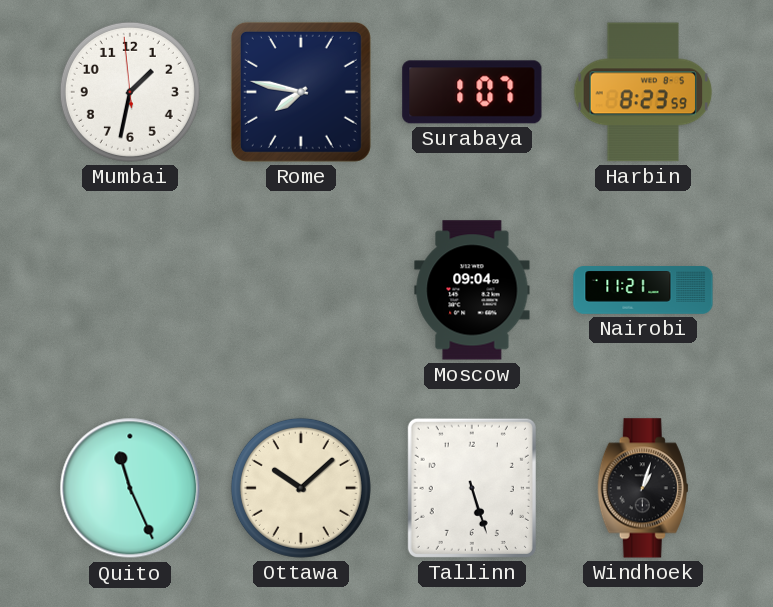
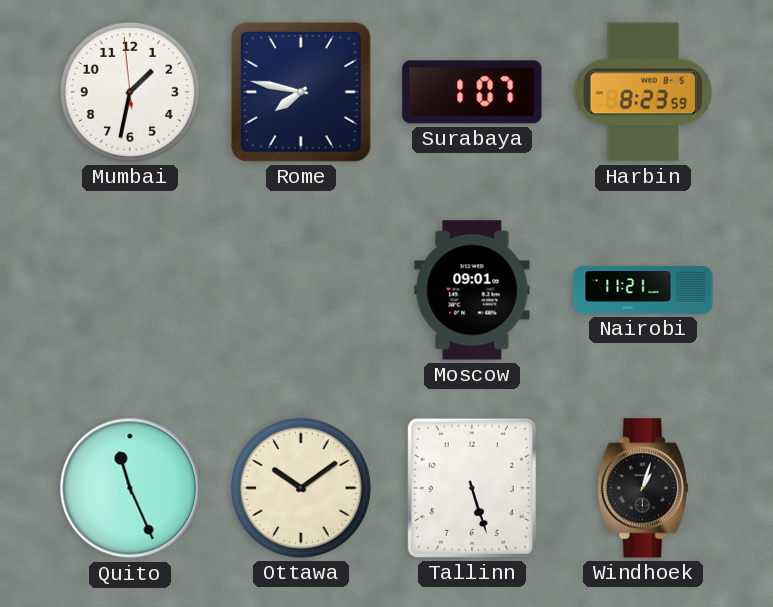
Moscow: 09:04 -> 09:01 (472, 290)
Ottawa: 10:08 -> 10:09 (301, 488)
